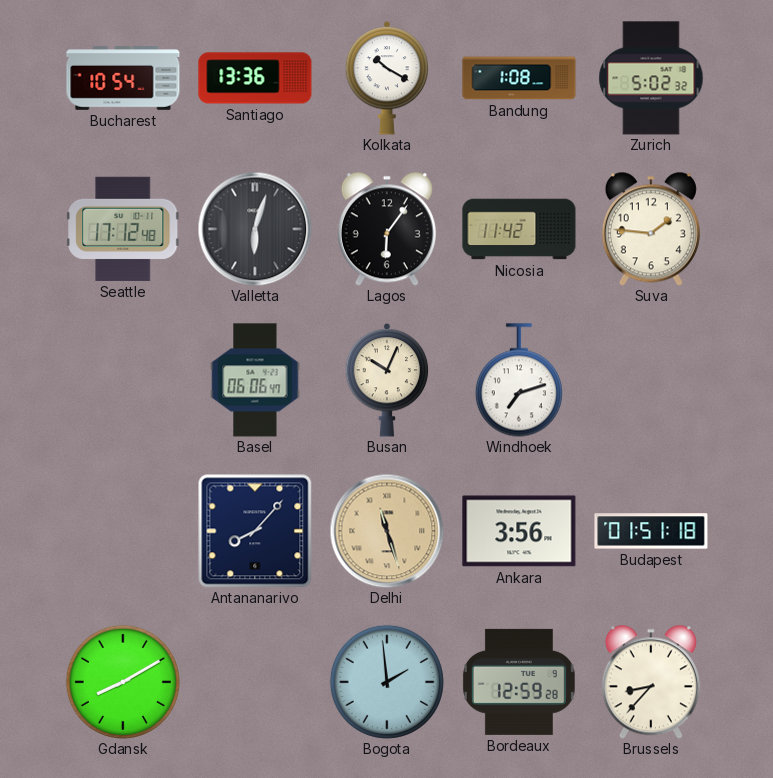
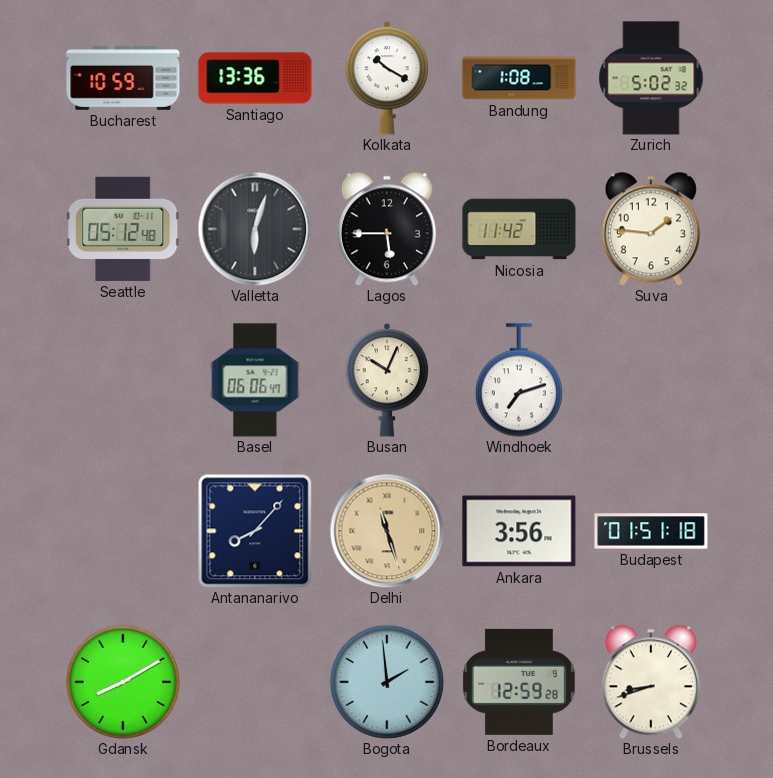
Bucharest: 10:54 -> 10:59 (123, 78)
Seattle: 17:12 -> 05:12 (123, 229)
Lagos: 6:06 -> 5:45 (387, 229)
Brussels: 8:37 -> 8:42 (651, 682)
